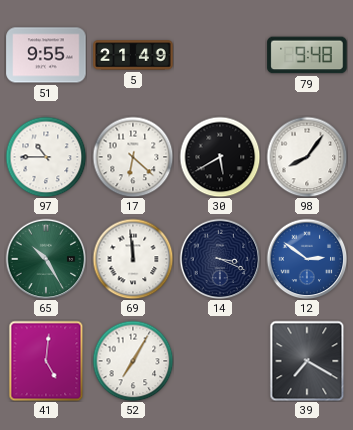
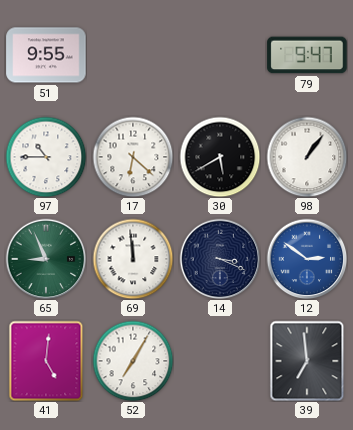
5: 21:49 -> none (133, 55)
79: 9:48 -> 9:47 (307, 55)
98: 8:06 -> 1:06 (307, 157)
65: 10:25 -> 8:56 (46, 259)
39: 7:20 -> 6:59 (307, 361)
